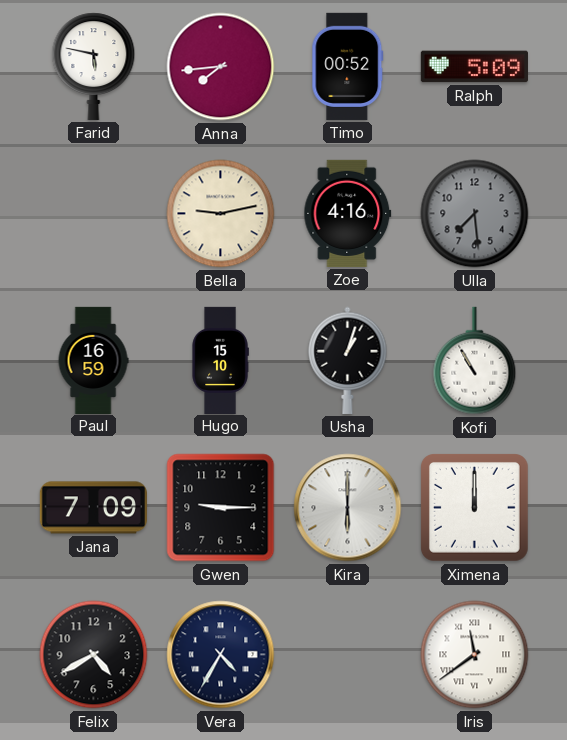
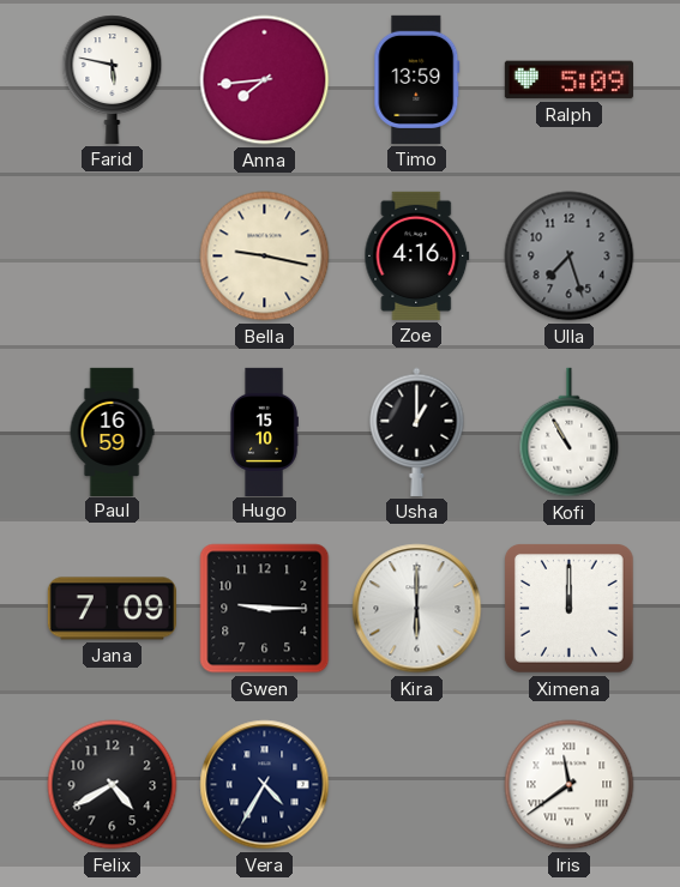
Timo: 00:52 -> 13:59 (417, 79)
Bella: 9:13 -> 9:17 (265, 257)
Ulla: 7:29 -> 7:27 (570, 257)
Usha: 1:03 -> 1:00 (417, 432)
